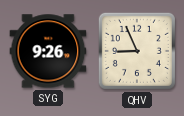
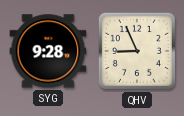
SYG: 9:26 -> 9:28 (48, 51)
